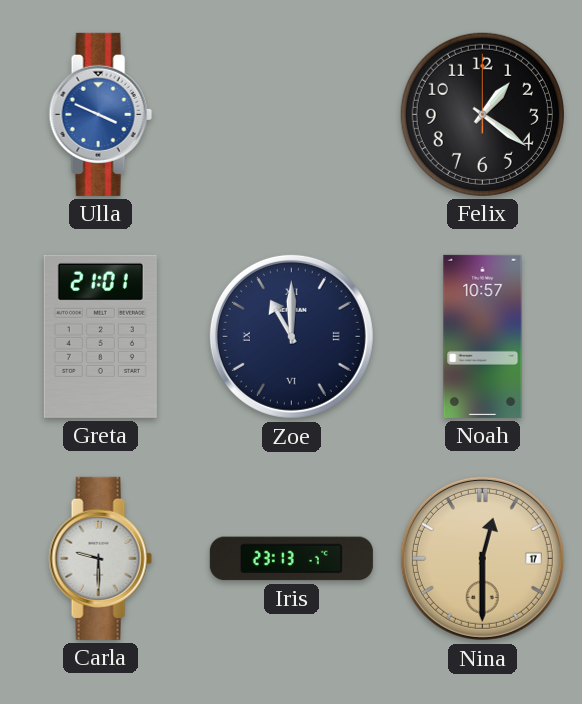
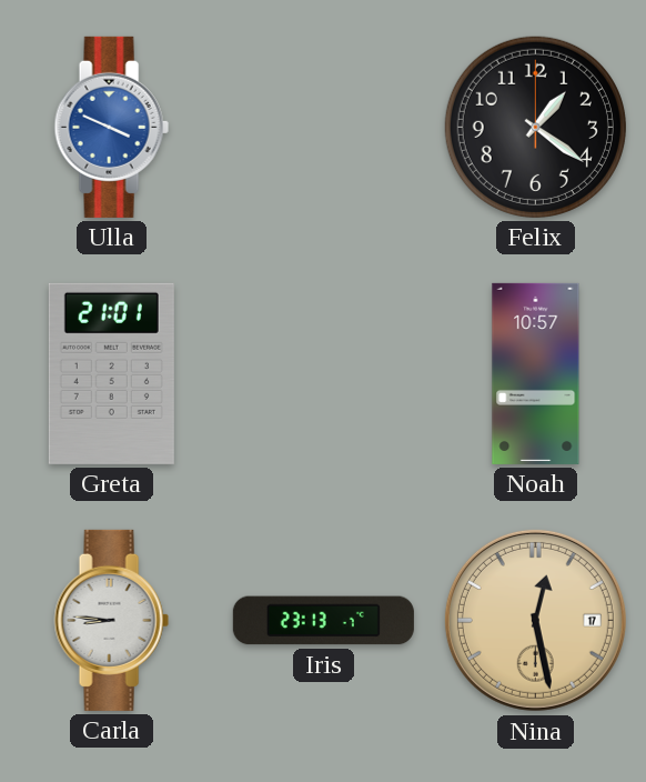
Zoe: 11:00 -> none (291, 336)
Carla: 9:30 -> 8:46 (111, 620)
Nina: 12:30 -> 12:28 (535, 620)
